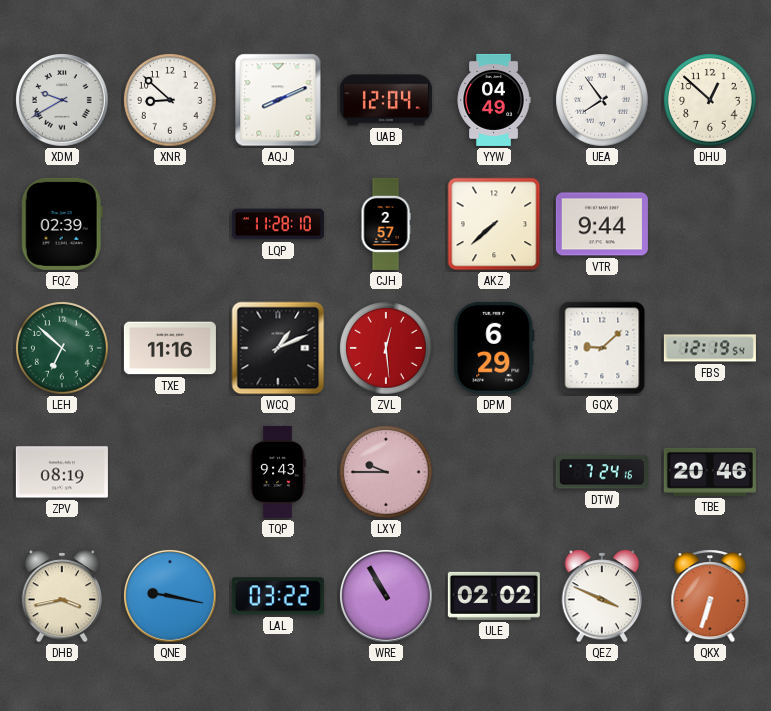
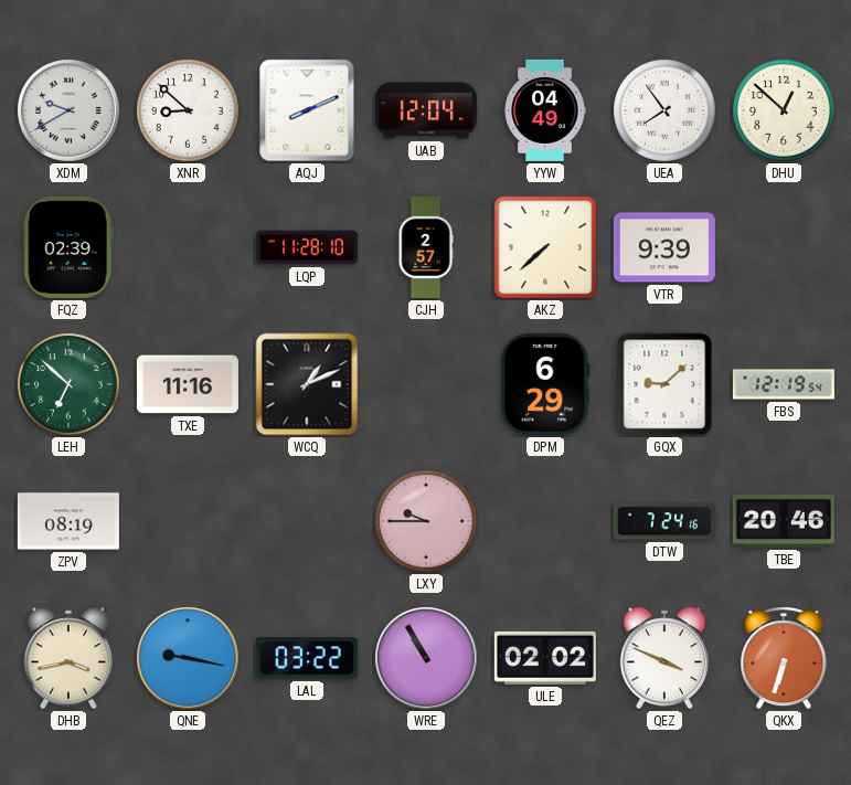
VTR: 9:44 -> 9:39 (664, 247)
ZVL: 12:29 -> none (386, 348)
TQP: 9:43 -> none (278, 472)
